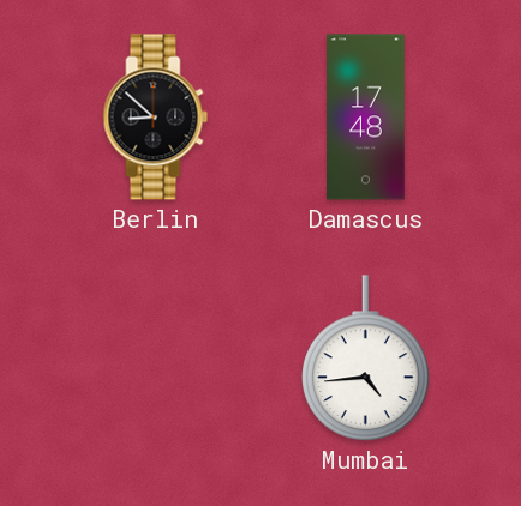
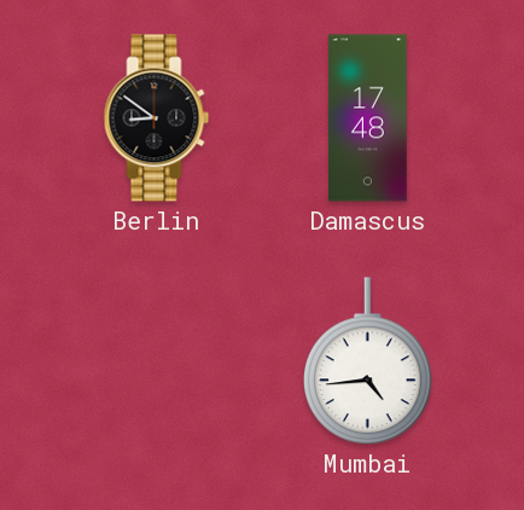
Berlin: 8:52 -> 8:51 (157, 118)
